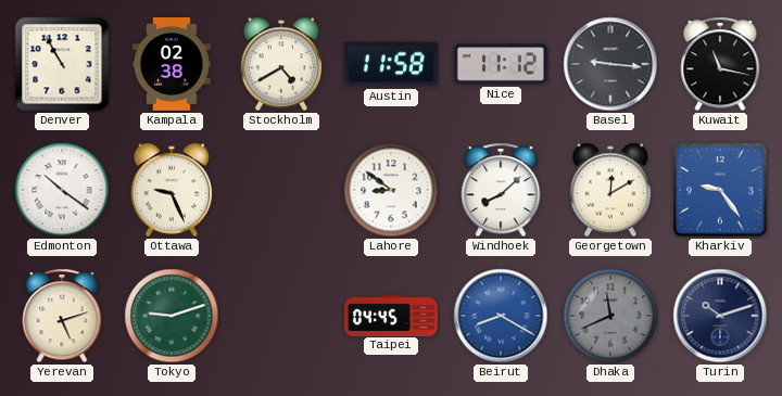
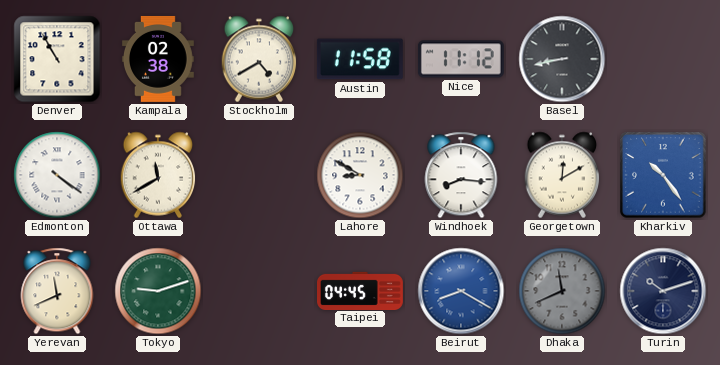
Basel: 9:16 -> 8:43 (562, 59)
Kuwait: 11:17 -> none (720, 64)
Edmonton: 10:21 -> 4:21 (57, 175)
Ottawa: 9:26 -> 11:40 (158, 175)
Lahore: 8:51 -> 8:50 (360, 175)
Windhoek: 8:08 -> 8:16 (461, 175)
Kharkiv: 9:24 -> 10:24 (663, 175)
Yerevan: 5:12 -> 11:41 (57, 291)
